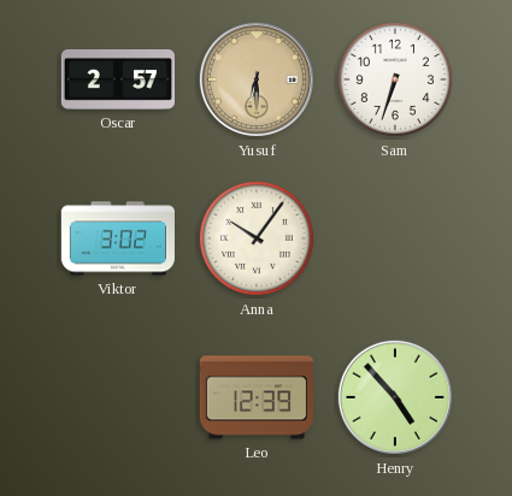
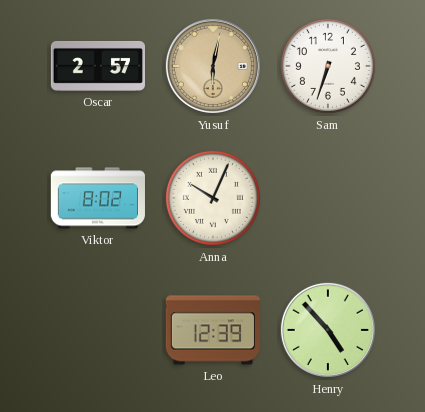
Yusuf: 6:30 -> 6:02 (213, 66)
Viktor: 3:02 -> 8:02 (97, 198)
Anna: 10:06 -> 10:04 (213, 198)
